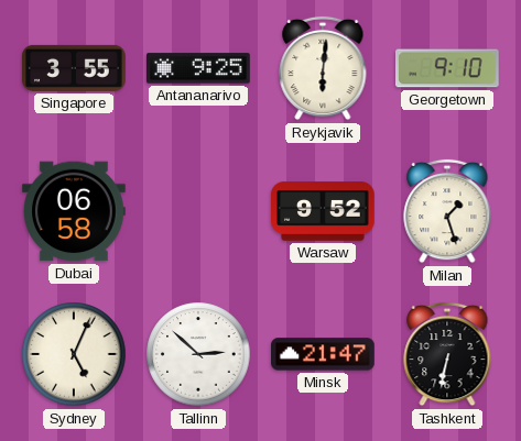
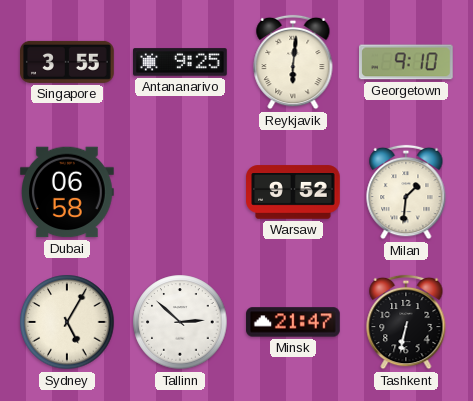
Milan: 1:27 -> 1:31 (406, 192)
Sydney: 5:04 -> 5:05 (67, 322)
